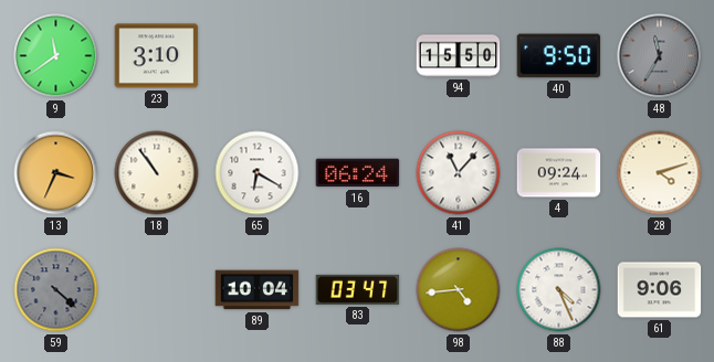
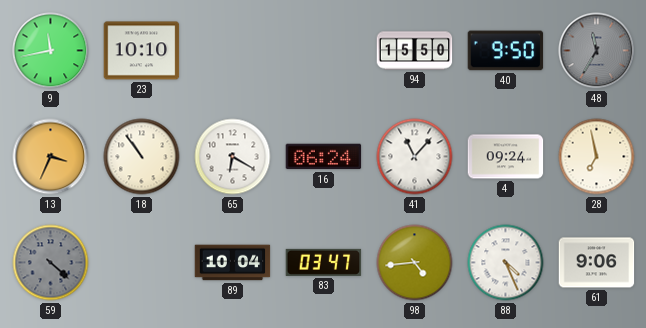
9: 11:39 -> 11:43 (51, 51)
23: 3:10 -> 10:10 (142, 51)
28: 4:12 -> 6:58 (597, 157)
